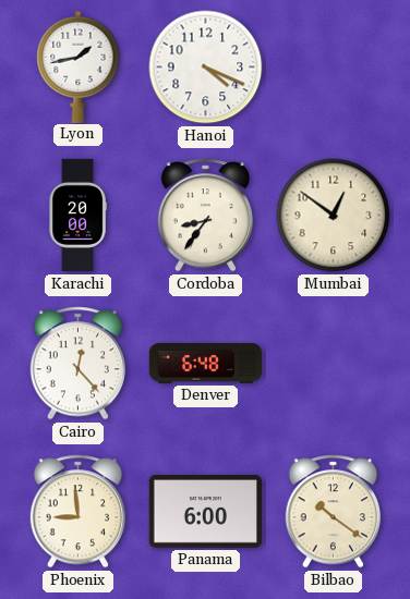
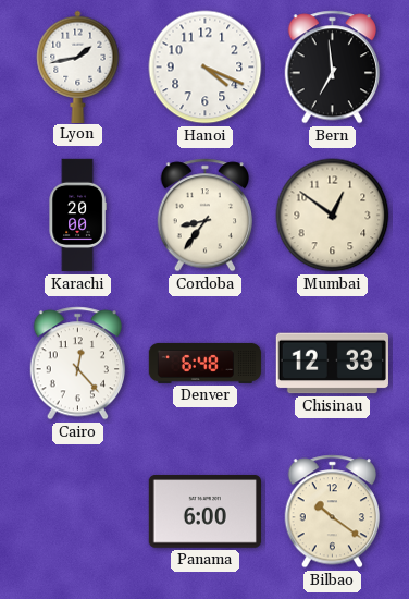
Bern: none -> 6:59 (333, 68)
Chisinau: none -> 12:33 (332, 364)
Phoenix: 8:59 -> none (79, 512)
